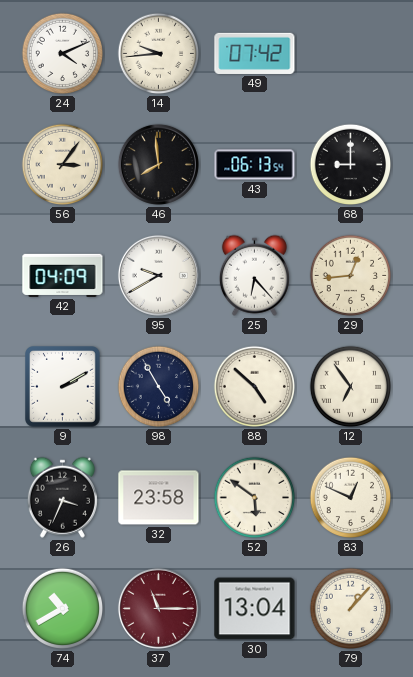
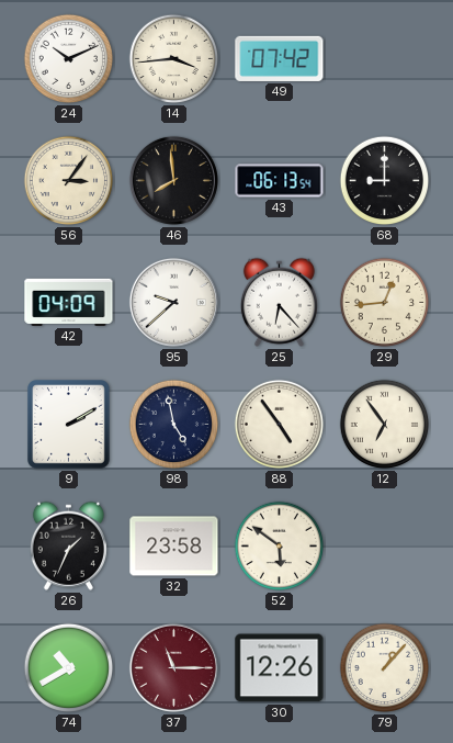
24: 4:11 -> 10:11 (69, 59)
14: 9:44 -> 3:44 (174, 59)
95: 9:40 -> 9:38 (173, 302)
98: 4:55 -> 4:58 (174, 425)
88: 4:52 -> 4:54 (280, 425)
26: 3:34 -> 1:34 (68, 545)
83: 12:49 -> none (351, 498)
30: 13:04 -> 12:26 (280, 668)
